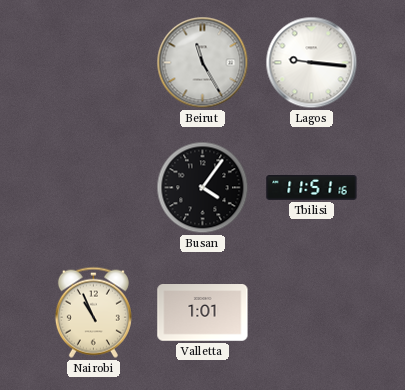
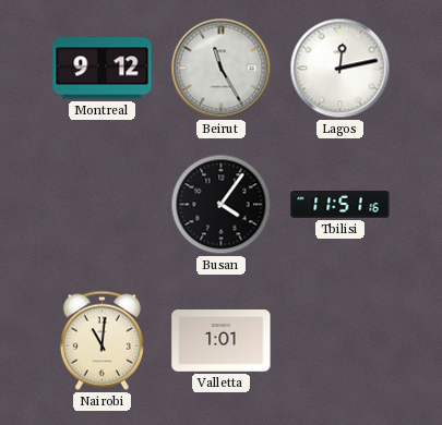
Montreal: none -> 9:12 (103, 69)
Lagos: 9:16 -> 12:13 (341, 69)
Nairobi: 10:56 -> 11:01 (101, 340)
